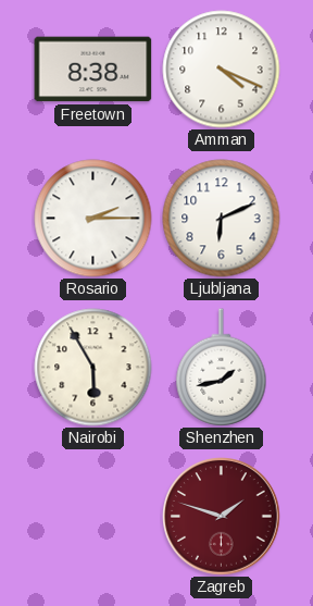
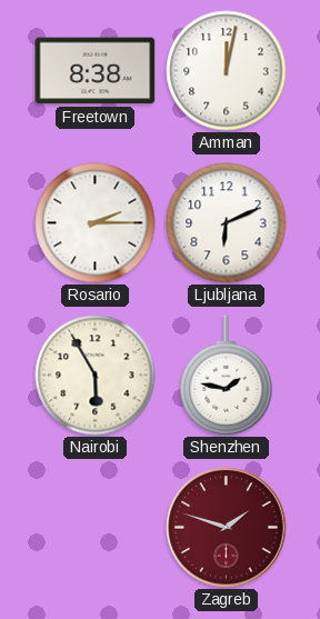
Amman: 4:19 -> 12:02 (227, 71)
Shenzhen: 1:43 -> 1:47 (227, 376)
